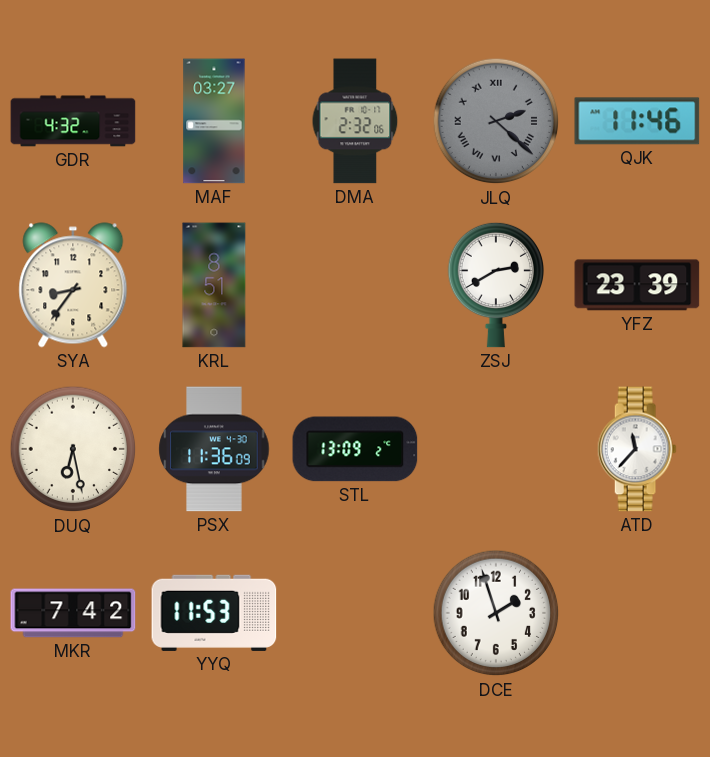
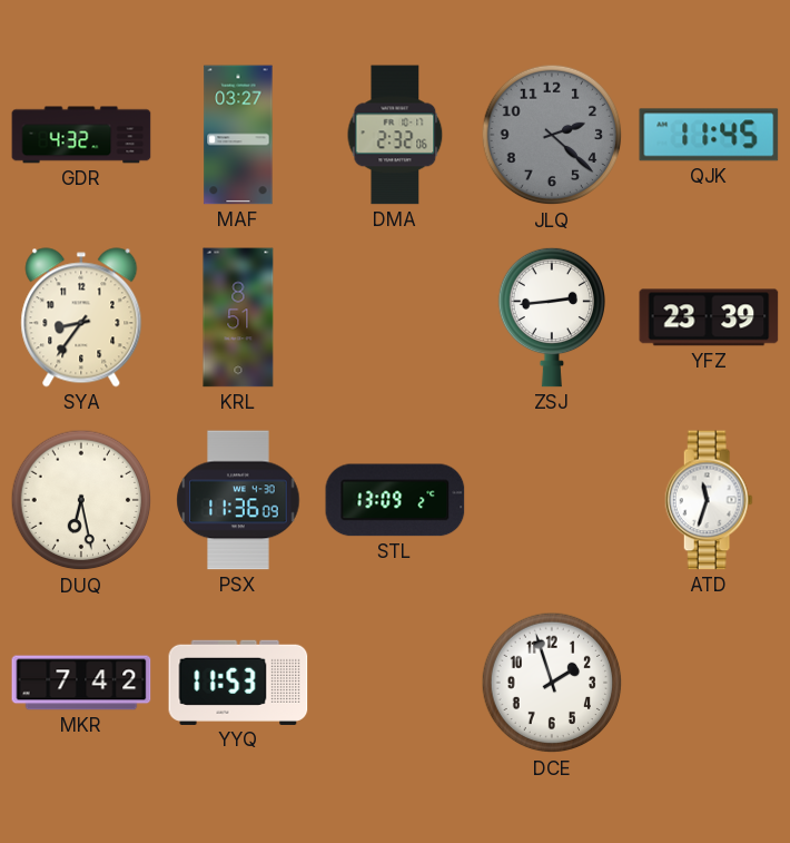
JLQ numerals: Roman -> Arabic (552, 135)
QJK: 11:46 -> 11:45 (709, 135)
ZSJ: 2:40 -> 2:44 (551, 317)
ATD: 11:37 -> 11:33 (709, 500)
